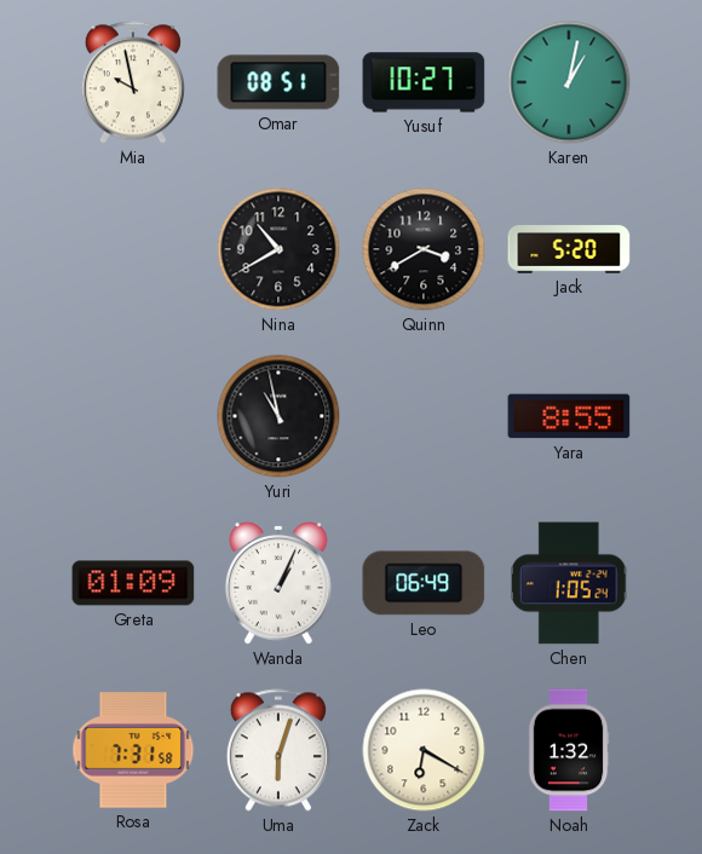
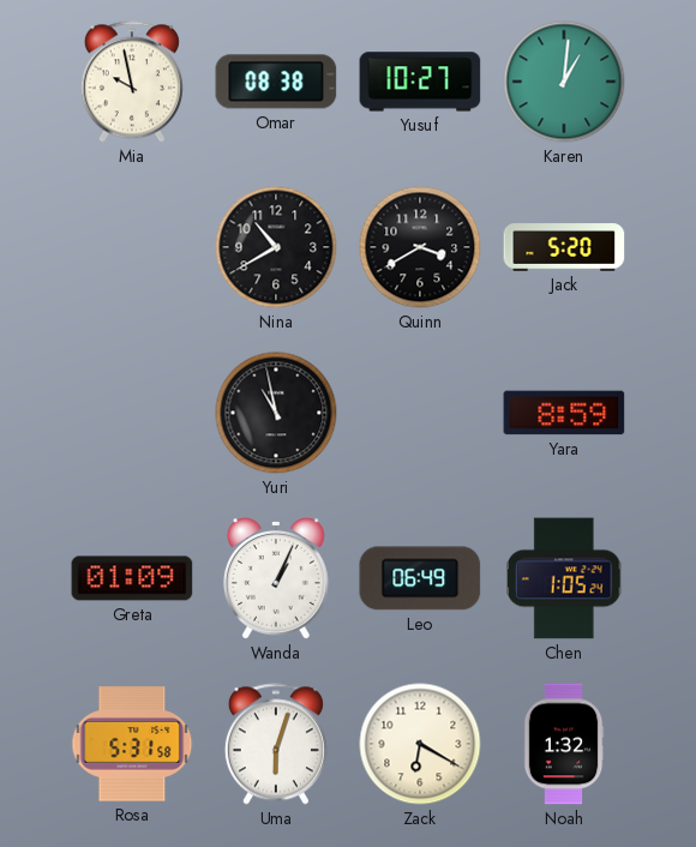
Omar: 08:51 -> 08:38 (276, 82)
Karen: 1:02 -> 1:01 (564, 82)
Yara: 8:55 -> 8:59 (564, 413)
Rosa: 7:31 -> 5:31 (132, 744)
